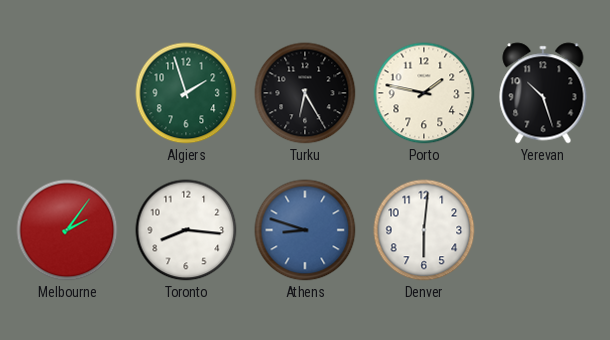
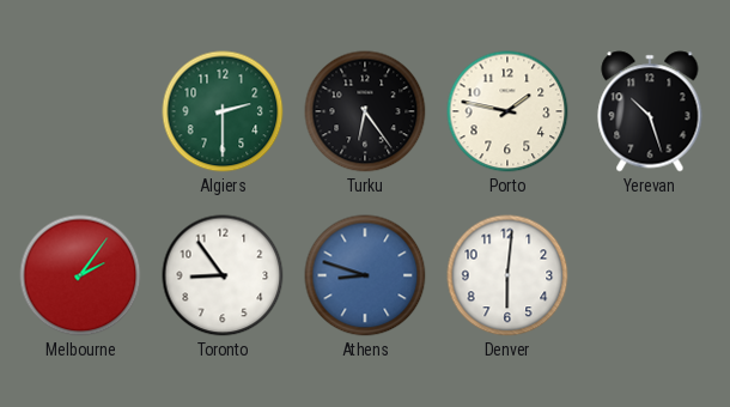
Algiers: 1:57 -> 2:30 (223, 111)
Turku: 6:25 -> 6:24 (365, 111)
Toronto: 8:16 -> 8:54 (223, 275)
